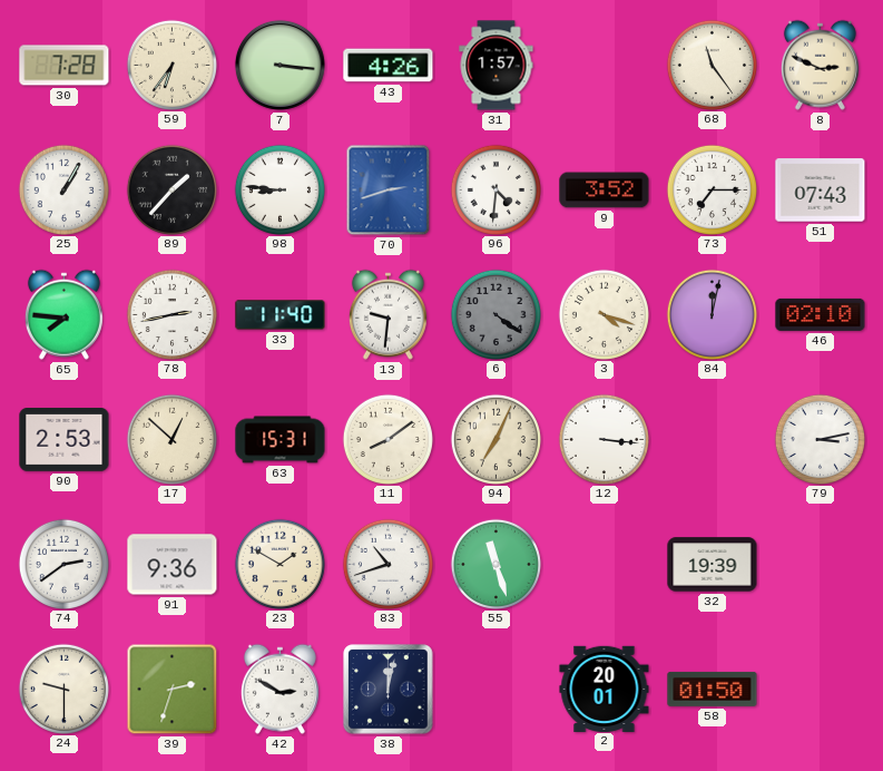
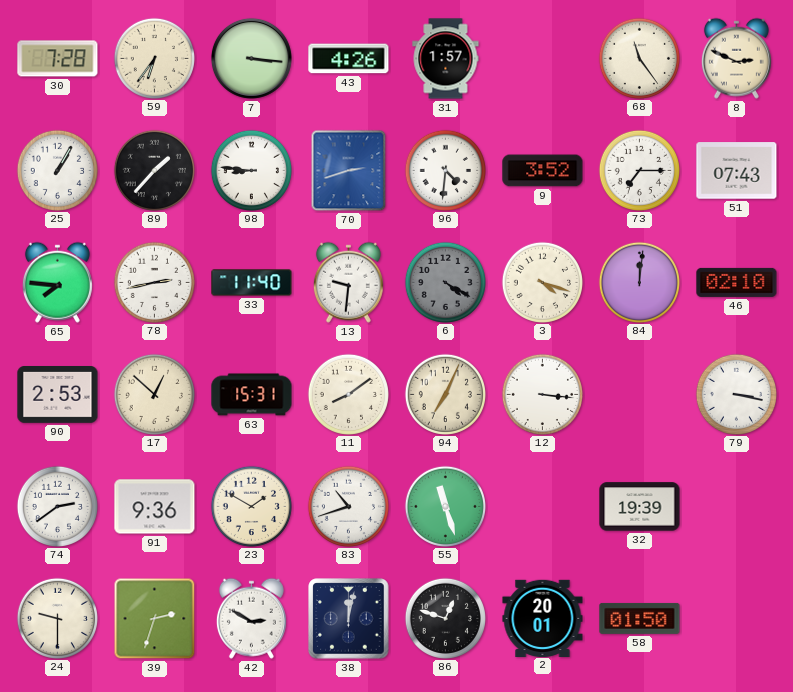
6: 4:21 -> 4:20 (445, 282)
84: 12:02 -> 12:01 (639, 282)
79: 3:13 -> 3:17 (736, 394)
86: none -> 12:48 (445, 618)
